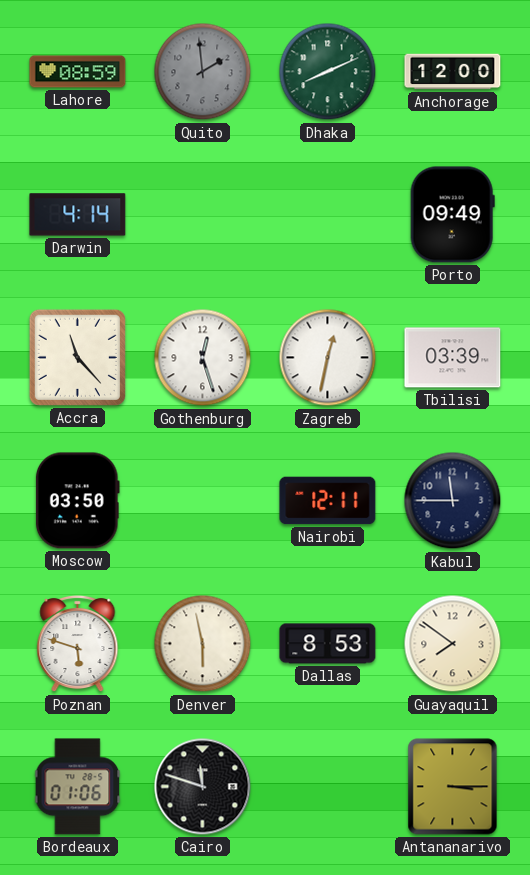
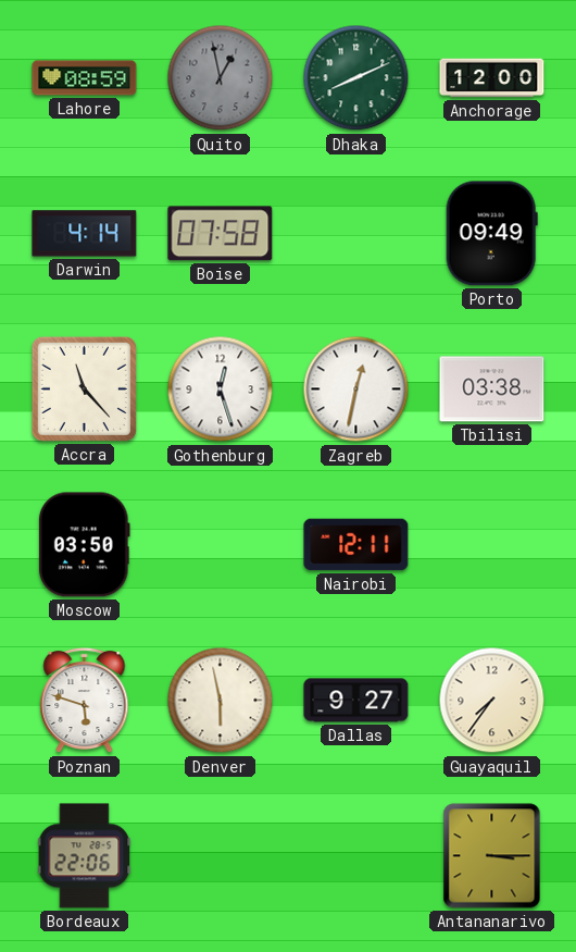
Quito: 1:59 -> 12:58 (221, 78)
Boise: none -> 07:58 (221, 234)
Tbilisi: 03:39 -> 03:38 (492, 390)
Kabul: 11:45 -> none (453, 501)
Dallas: 8:53 -> 9:27 (356, 701)
Guayaquil: 7:51 -> 7:36 (492, 701)
Bordeaux: 01:06 -> 22:06 (85, 856)
Cairo: 11:48 -> none (203, 787)
